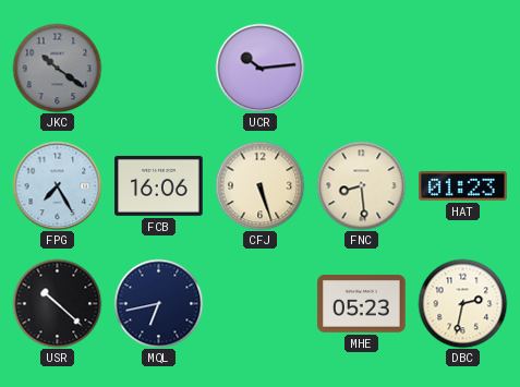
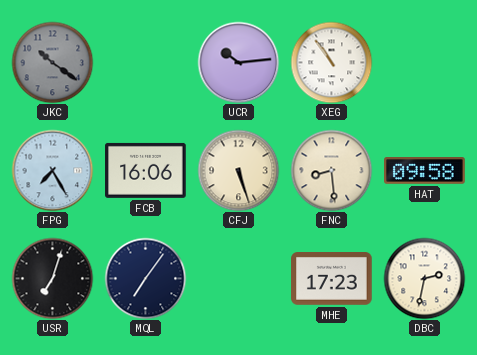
XEG: none -> 10:54 (331, 62)
HAT: 01:23 -> 09:58 (425, 171)
USR: 10:22 -> 7:03 (52, 278)
MQL: 6:43 -> 7:06 (145, 278)
MHE: 05:23 -> 17:23 (332, 279)
